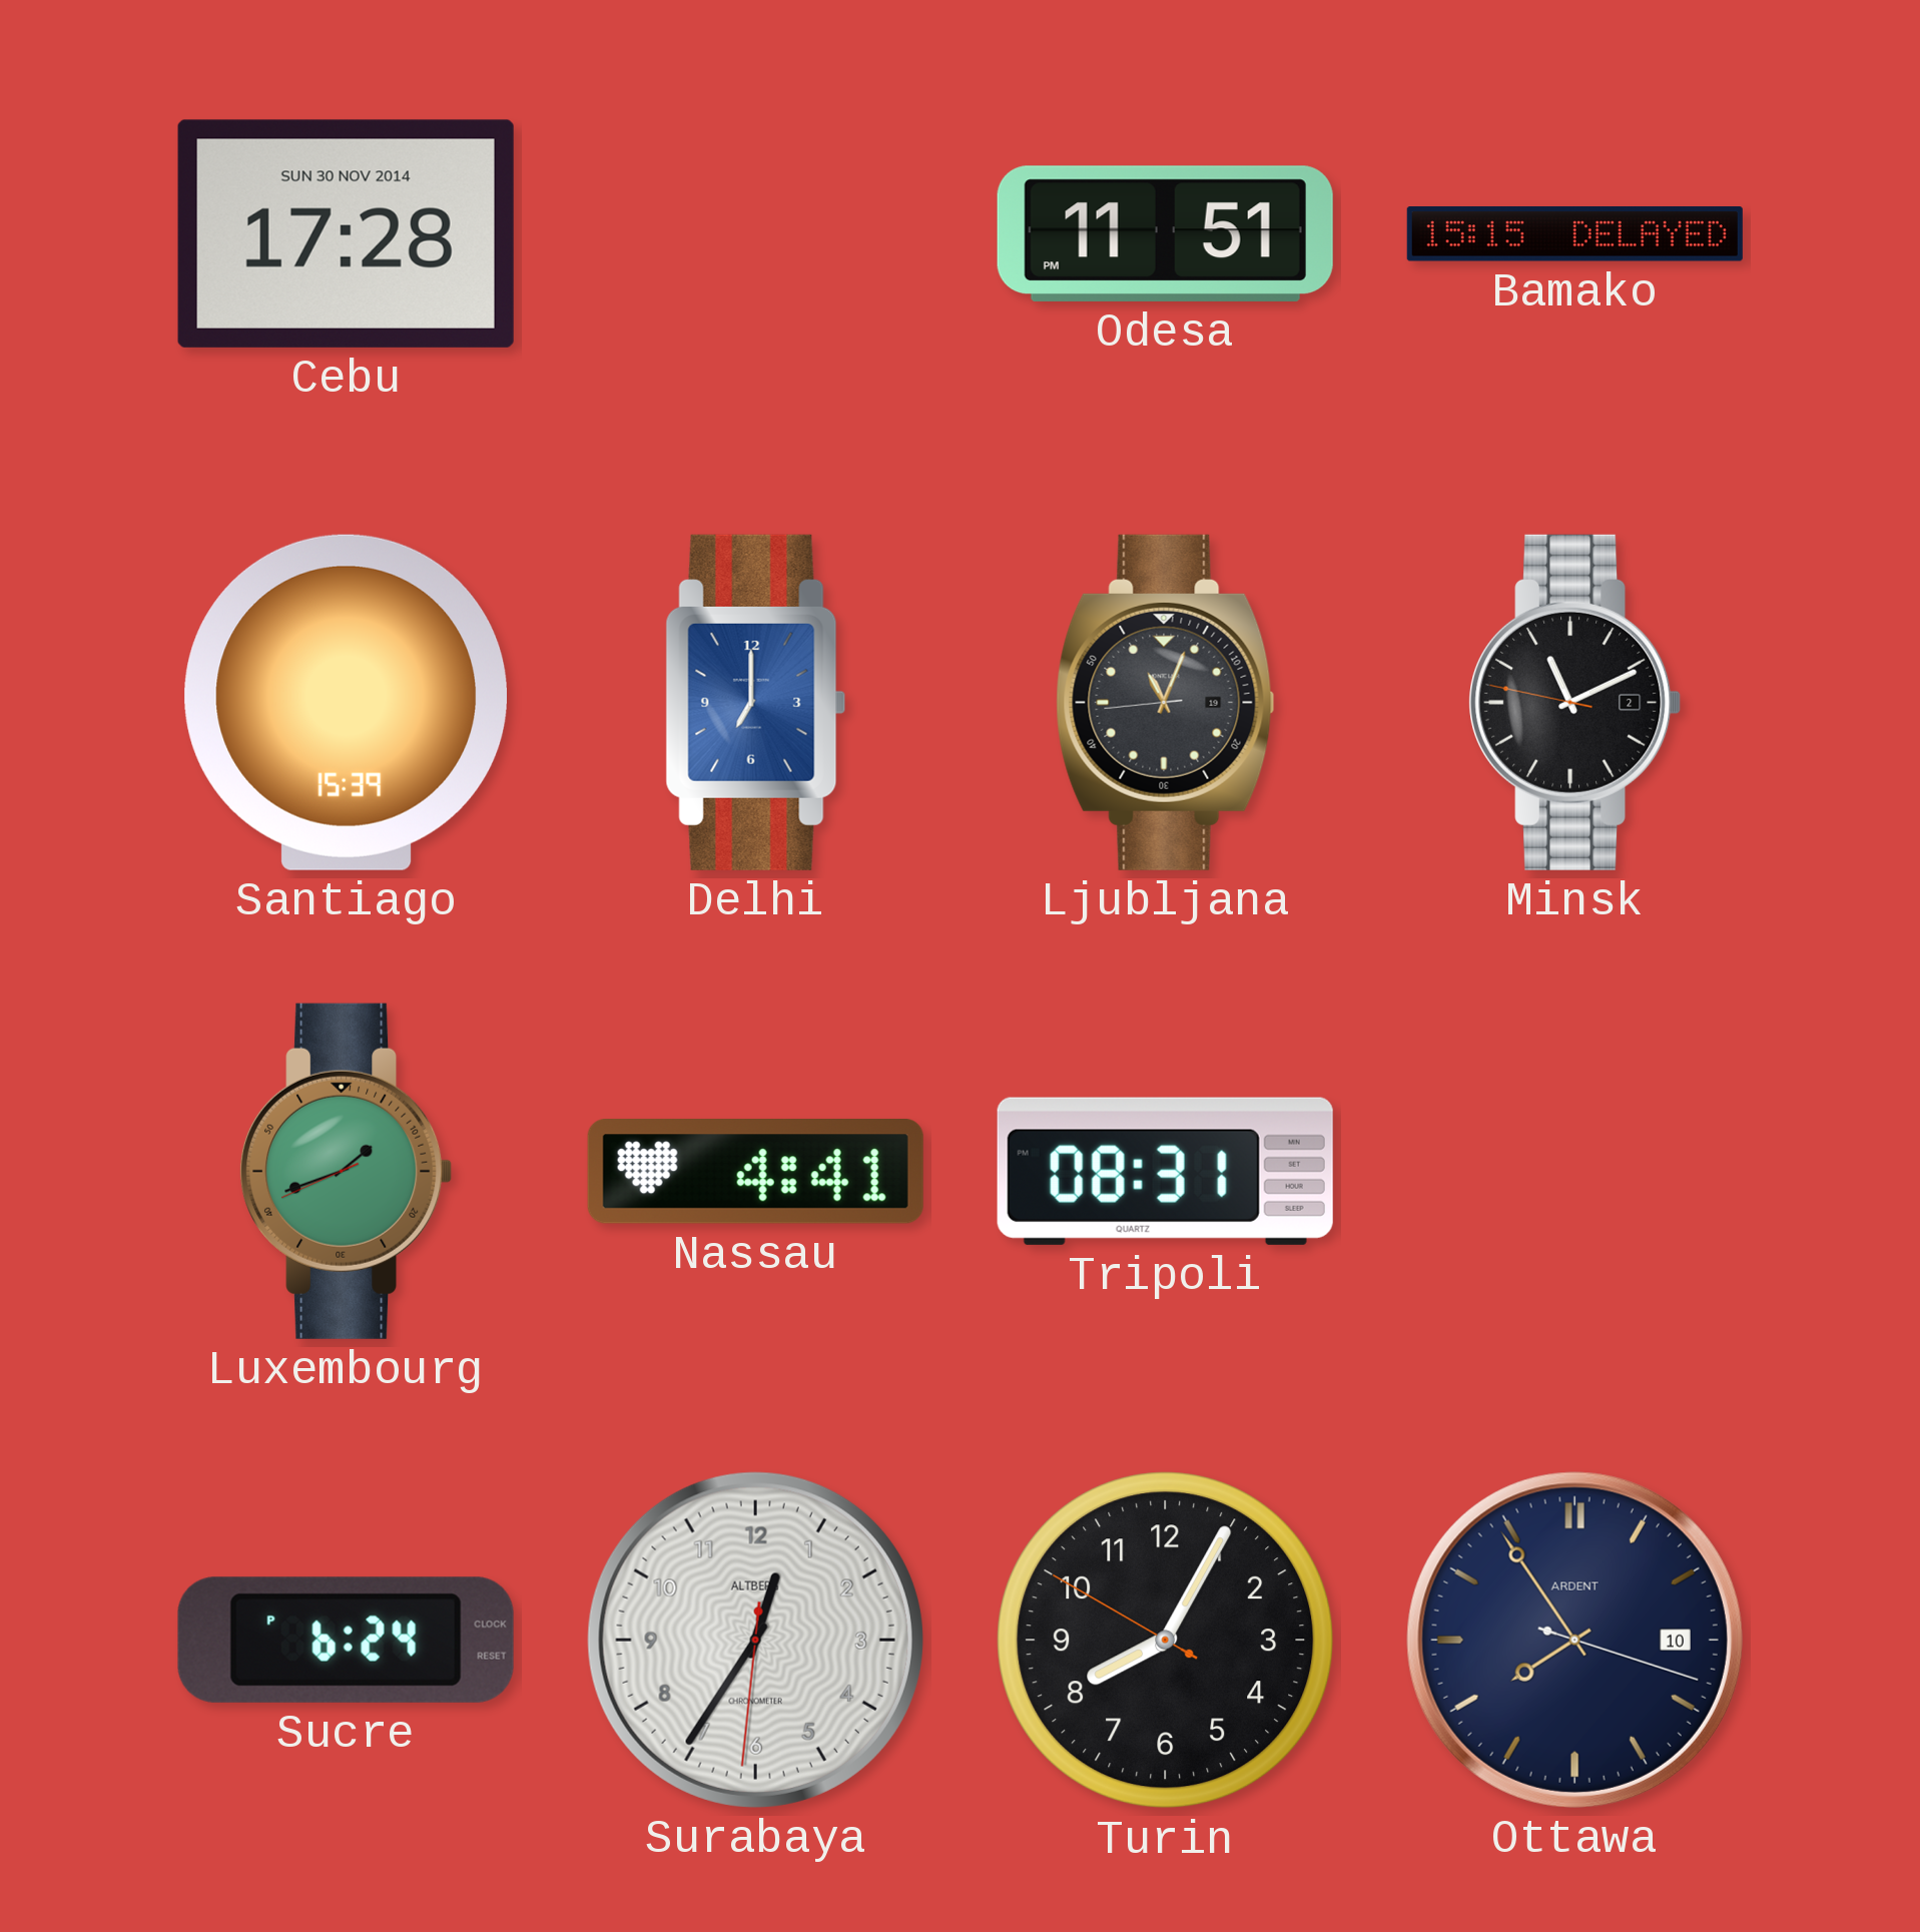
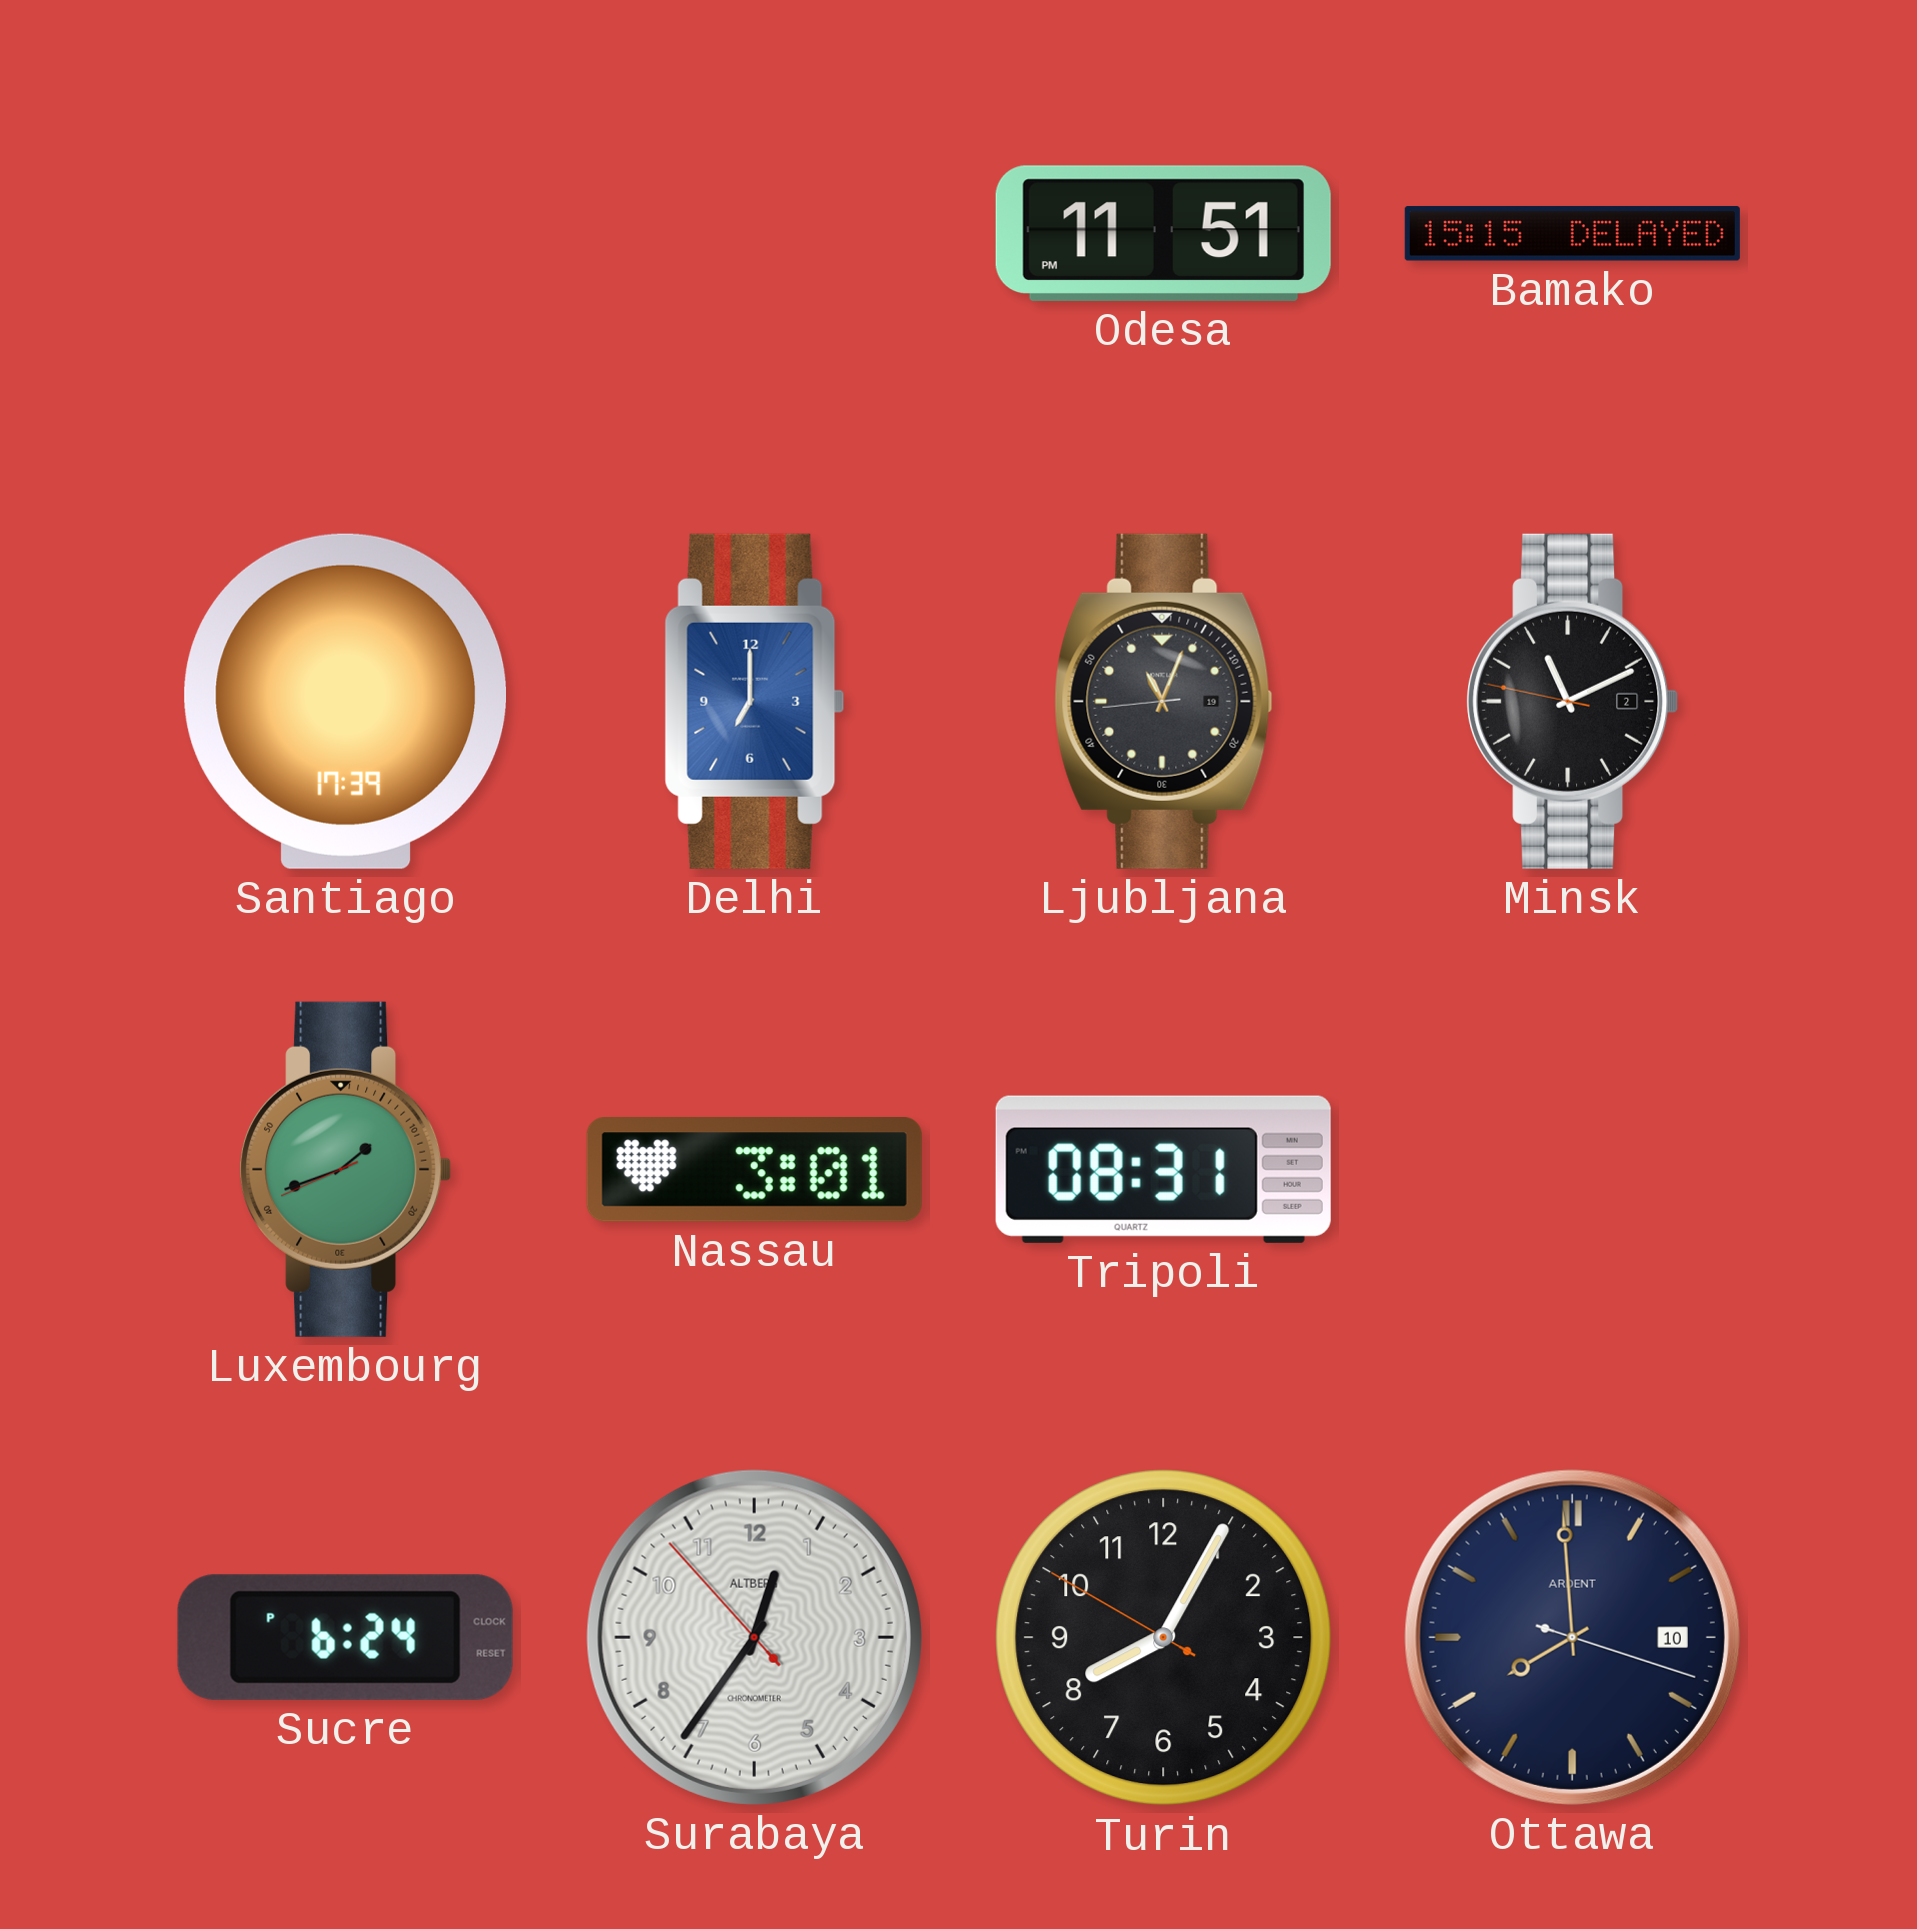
Cebu: 17:28 -> none (346, 233)
Santiago: 15:39 -> 17:39 (345, 701)
Nassau: 4:41 -> 3:01 (754, 1170)
Surabaya: 12:35:31 -> 12:35:53 (754, 1637)
Ottawa: 7:54 -> 7:59 (1572, 1637)
